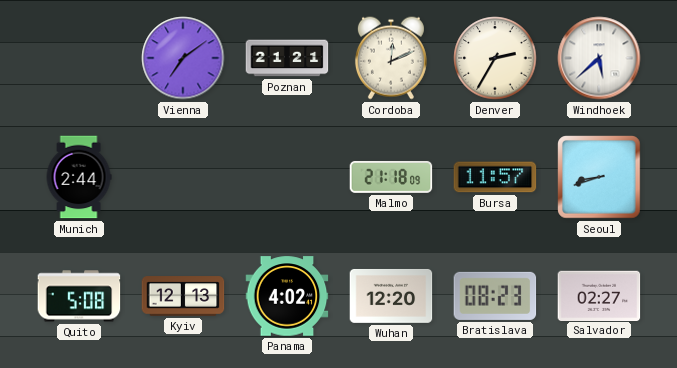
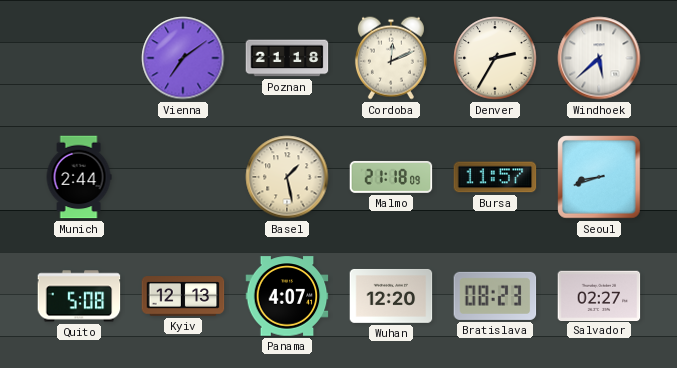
Poznan: 21:21 -> 21:18 (287, 58)
Basel: none -> 1:28 (287, 177)
Panama: 4:02 -> 4:07 (287, 296)
